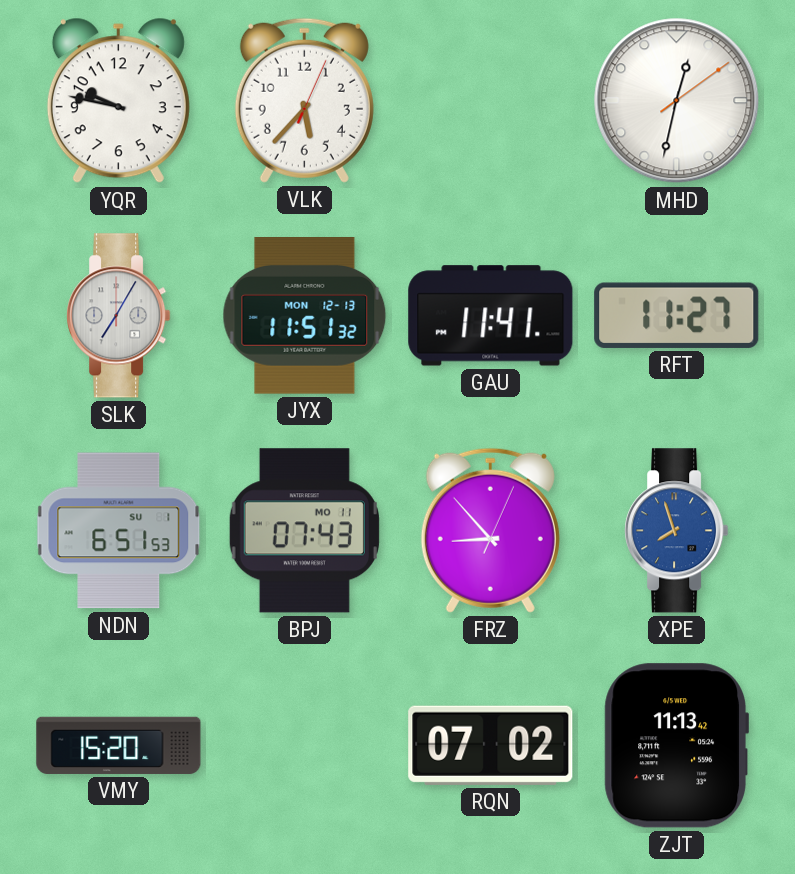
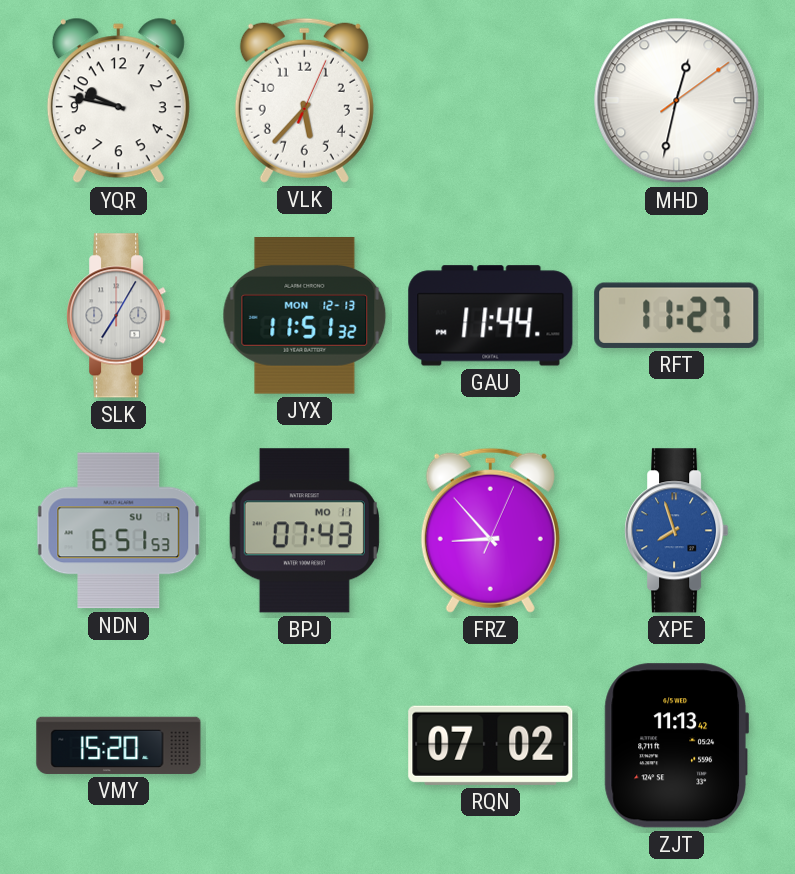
GAU: 11:41 -> 11:44 (491, 316)
